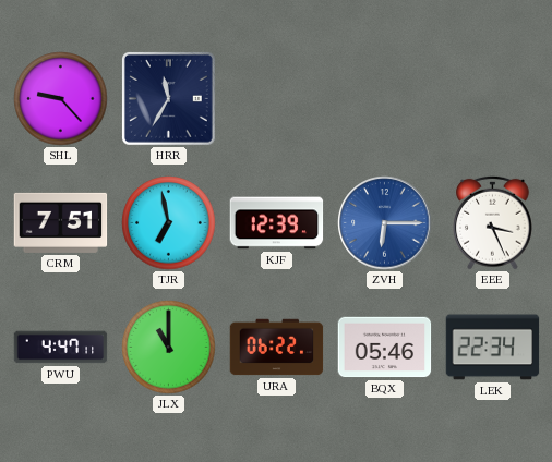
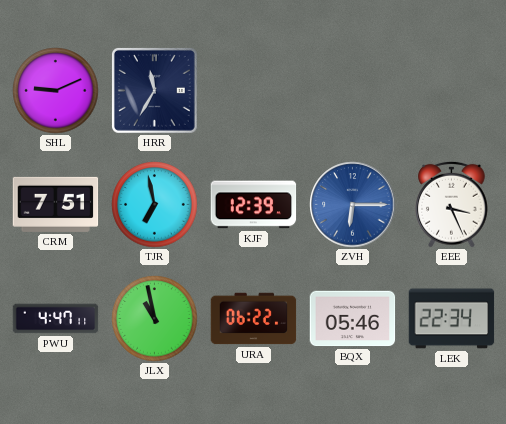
SHL: 9:23 -> 9:11 (56, 91)
JLX: 11:00 -> 10:58 (155, 319)
